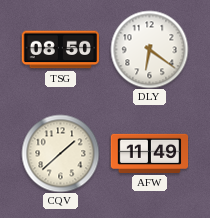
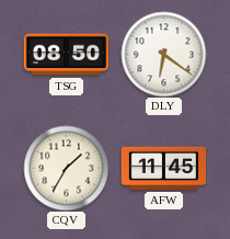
CQV: 1:38 -> 1:35 (66, 168)
AFW: 11:49 -> 11:45 (163, 168)
